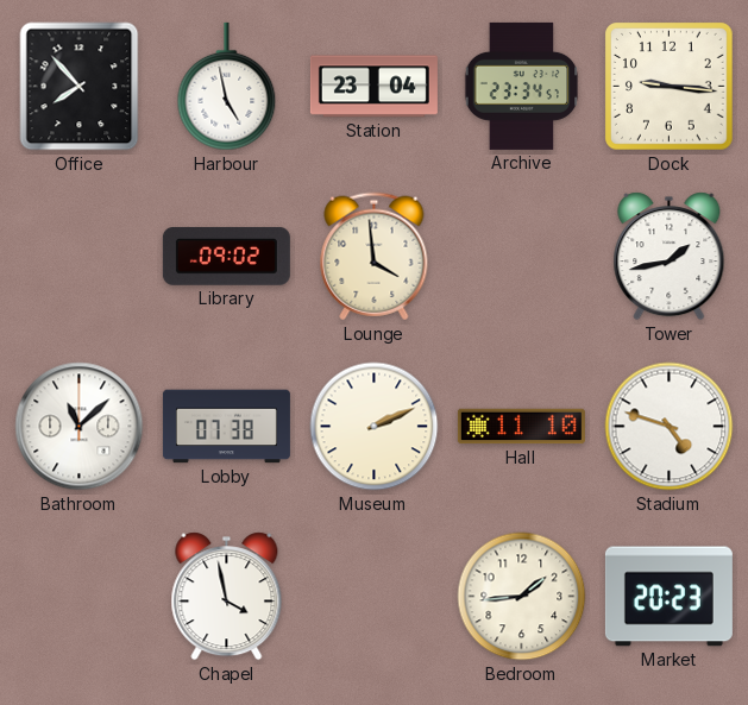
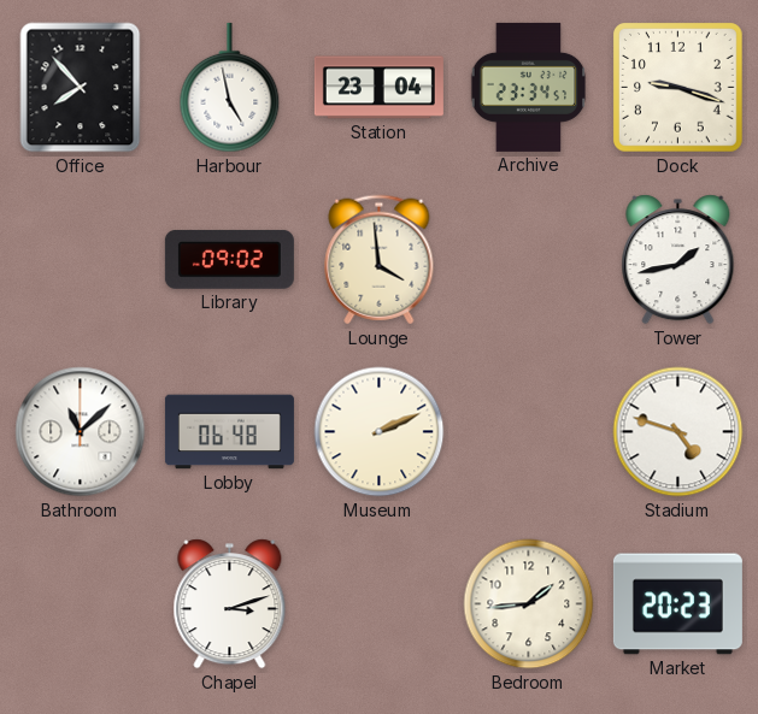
Dock: 9:16 -> 9:18 (678, 88)
Lobby: 07:38 -> 06:48 (229, 432)
Hall: 11:10 -> none (521, 427)
Chapel: 3:58 -> 3:12 (230, 604)
